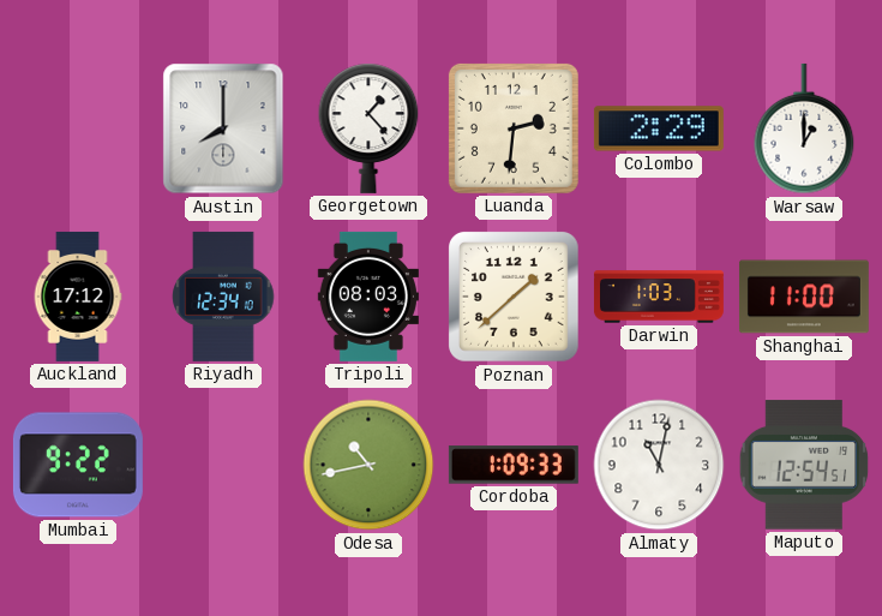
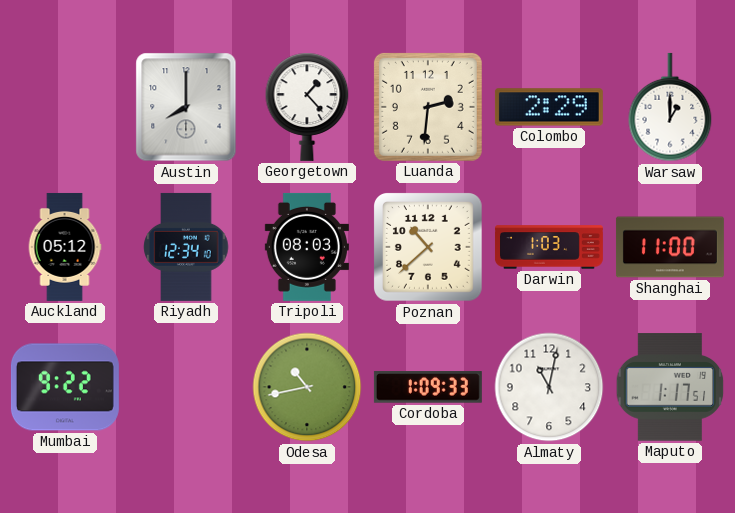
Auckland: 17:12 -> 05:12 (65, 247)
Poznan: 1:38 -> 10:38 (429, 248)
Maputo: 12:54 -> 1:17 (670, 387)
